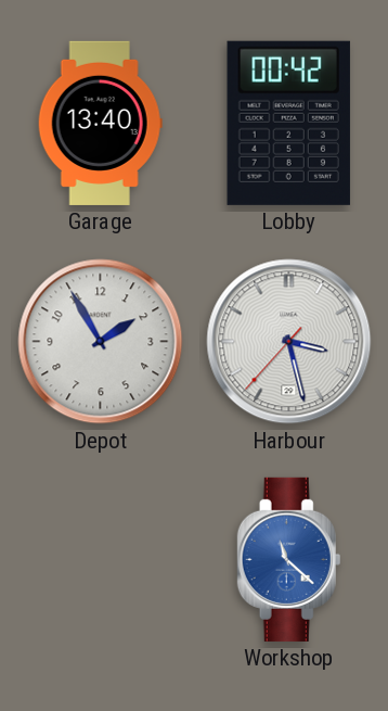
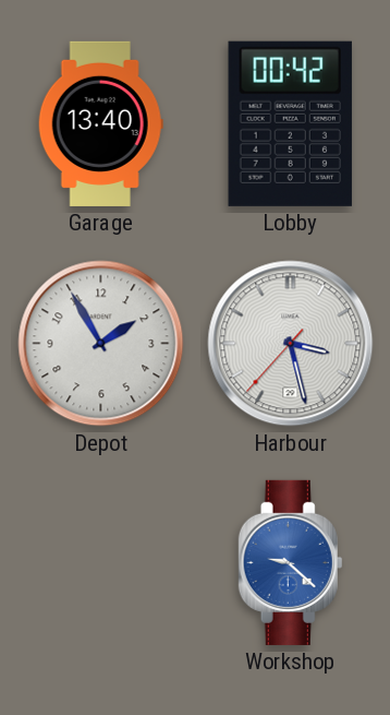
Workshop: 11:22 -> 9:22 (291, 562)
